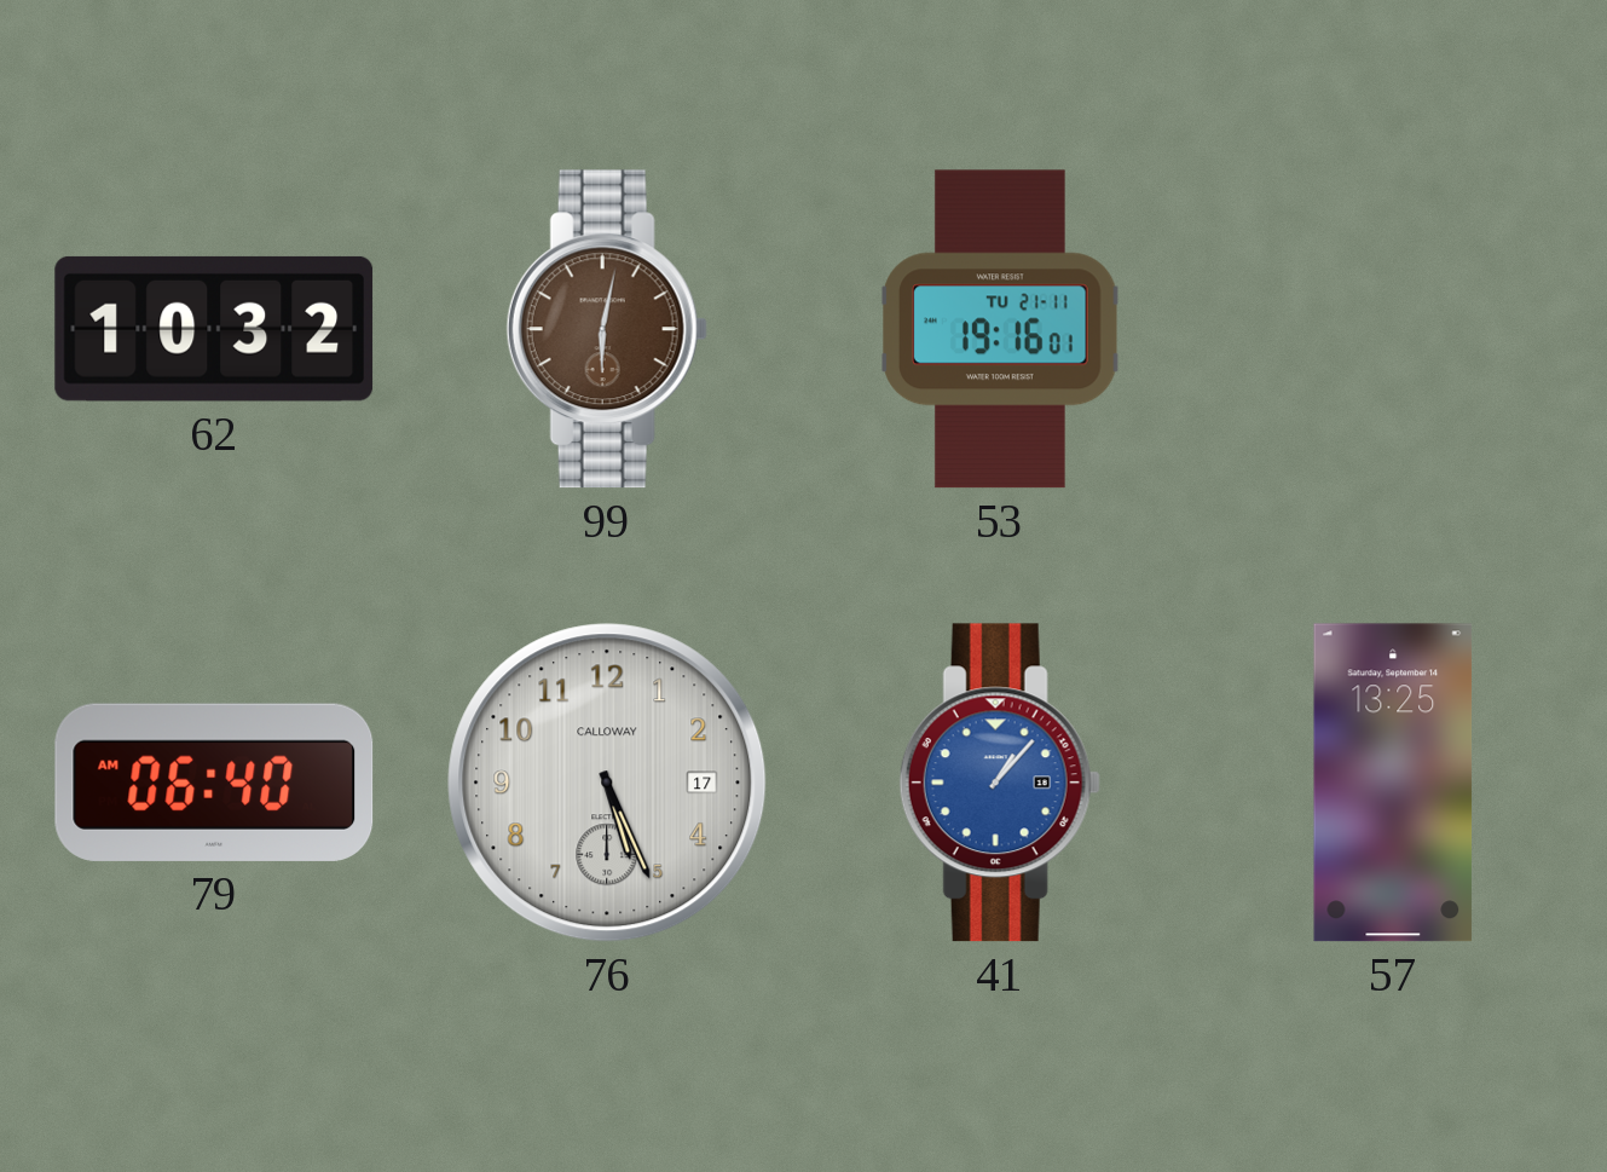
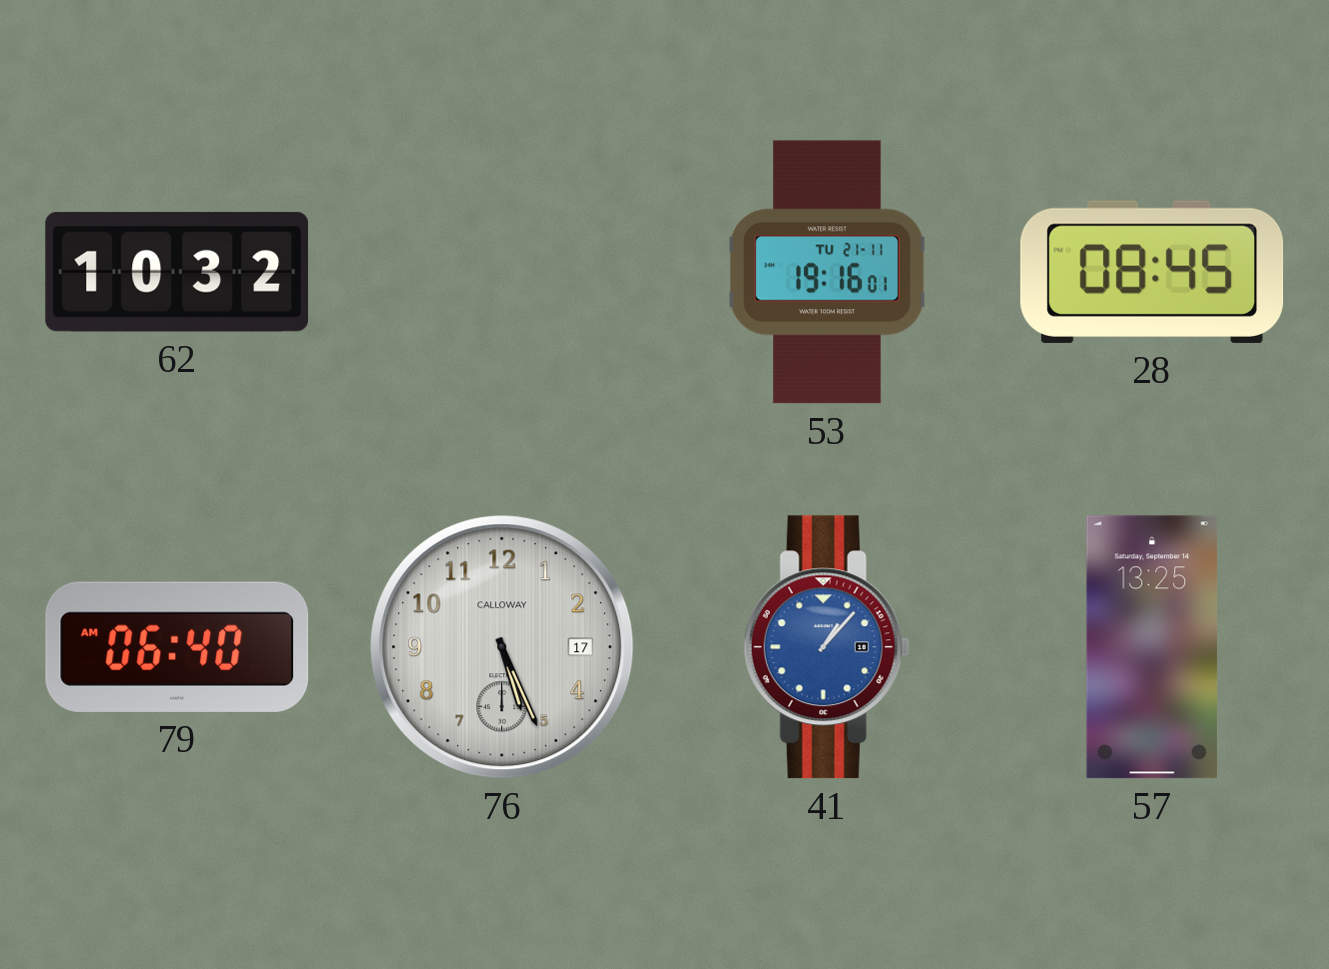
99: 6:02 -> none (607, 329)
28: none -> 08:45 (1152, 272)
